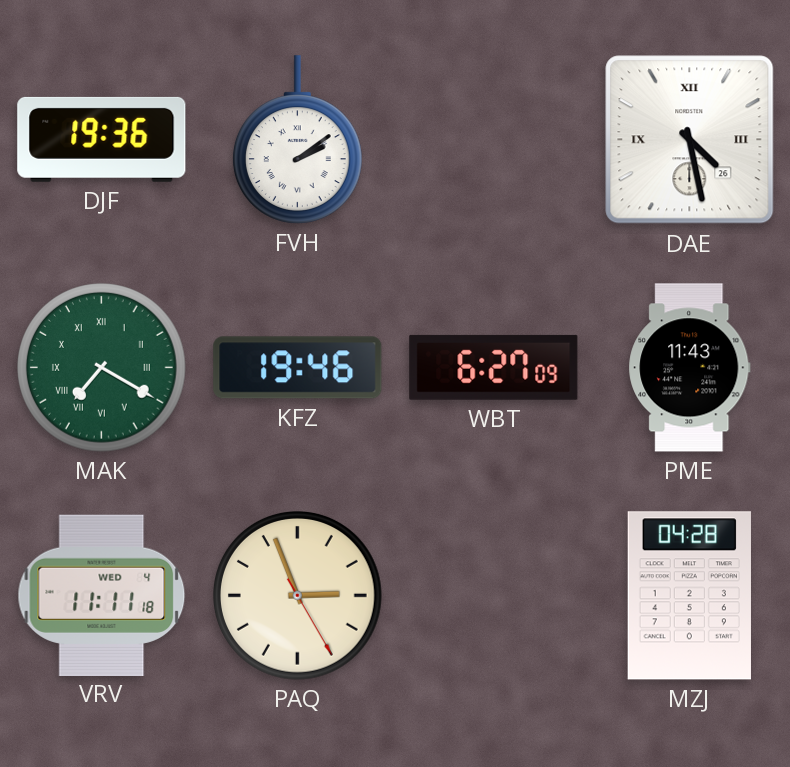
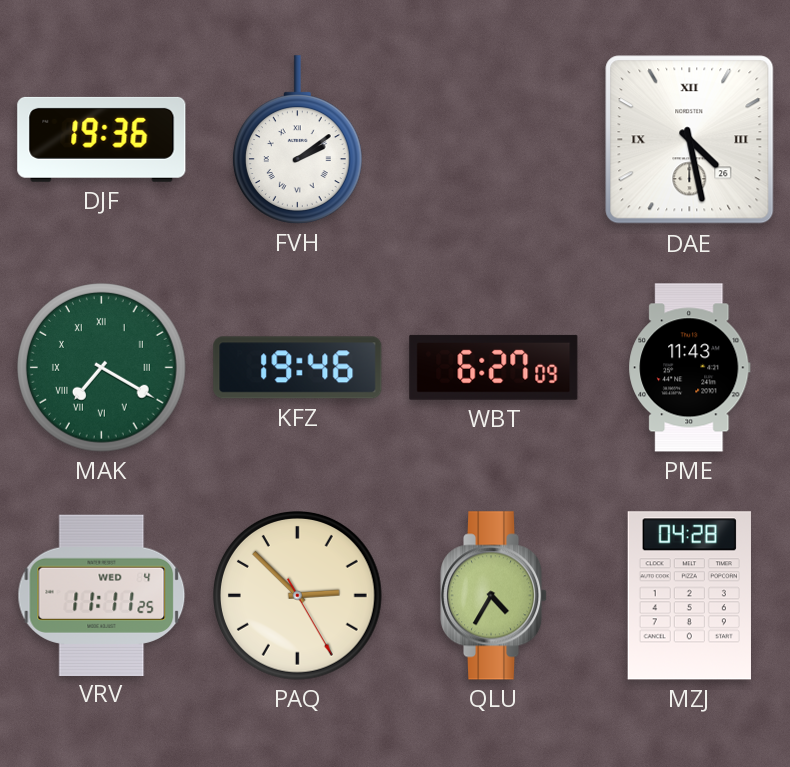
VRV: 11:11:18 -> 11:11:25 (102, 595)
PAQ: 2:56 -> 2:52 (298, 596)
QLU: none -> 4:35 (494, 596)
